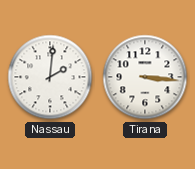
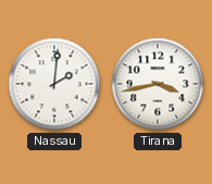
Tirana: 3:16 -> 3:43 (158, 84)
